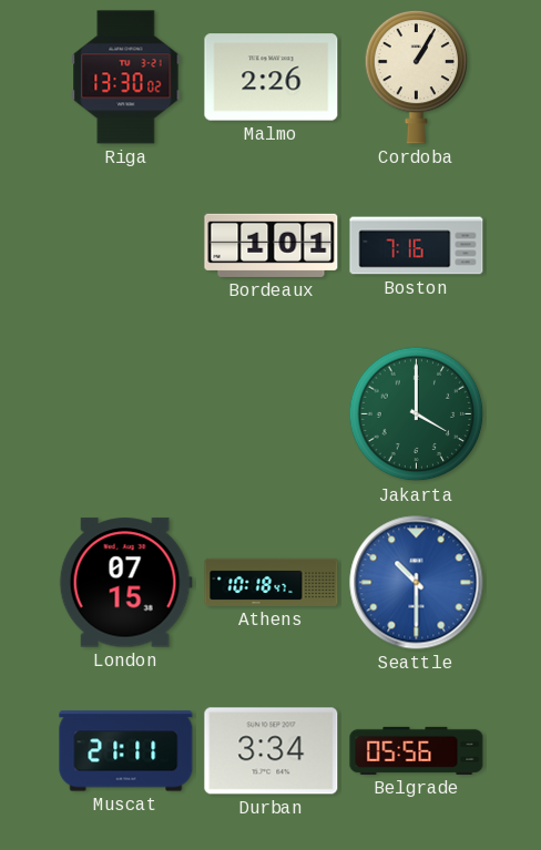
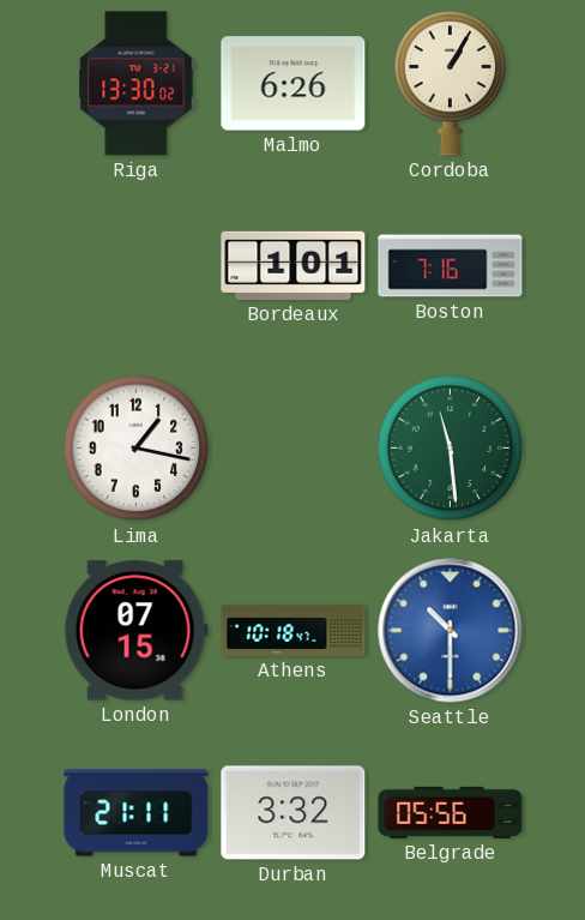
Malmo: 2:26 -> 6:26 (294, 84)
Lima: none -> 1:17 (137, 449)
Jakarta: 4:00 -> 11:29 (451, 449)
Durban: 3:34 -> 3:32 (294, 813)
